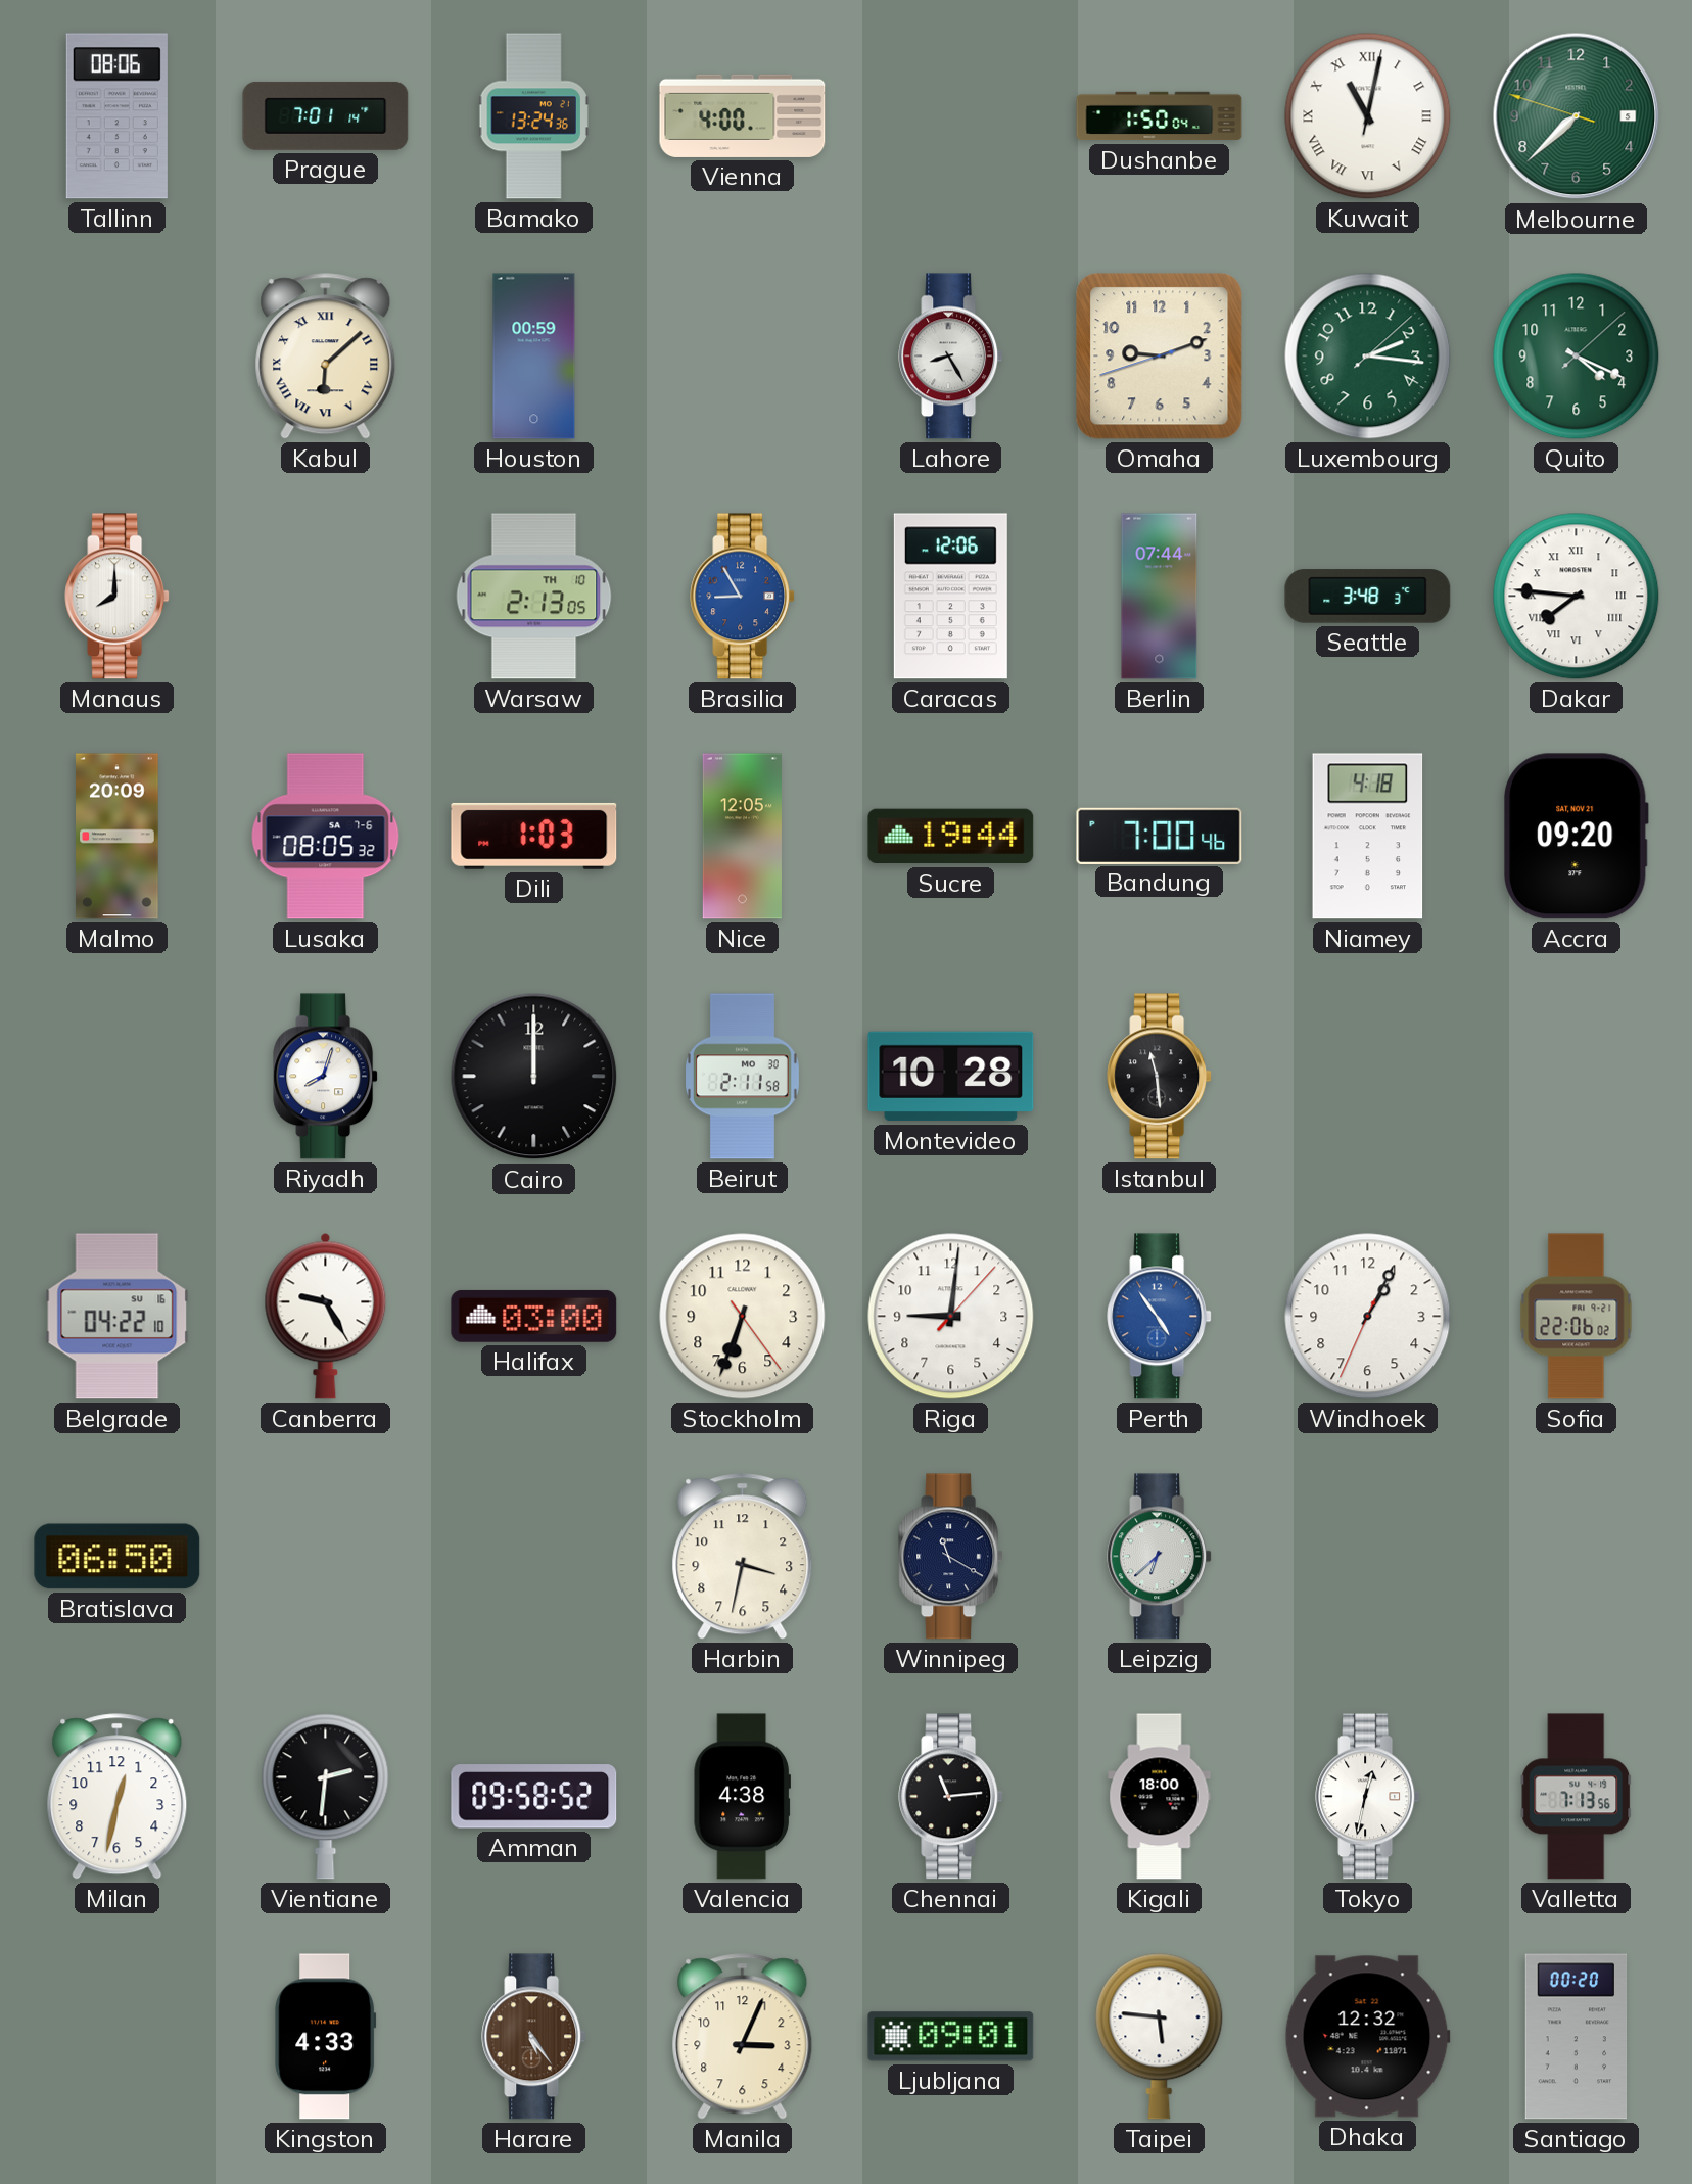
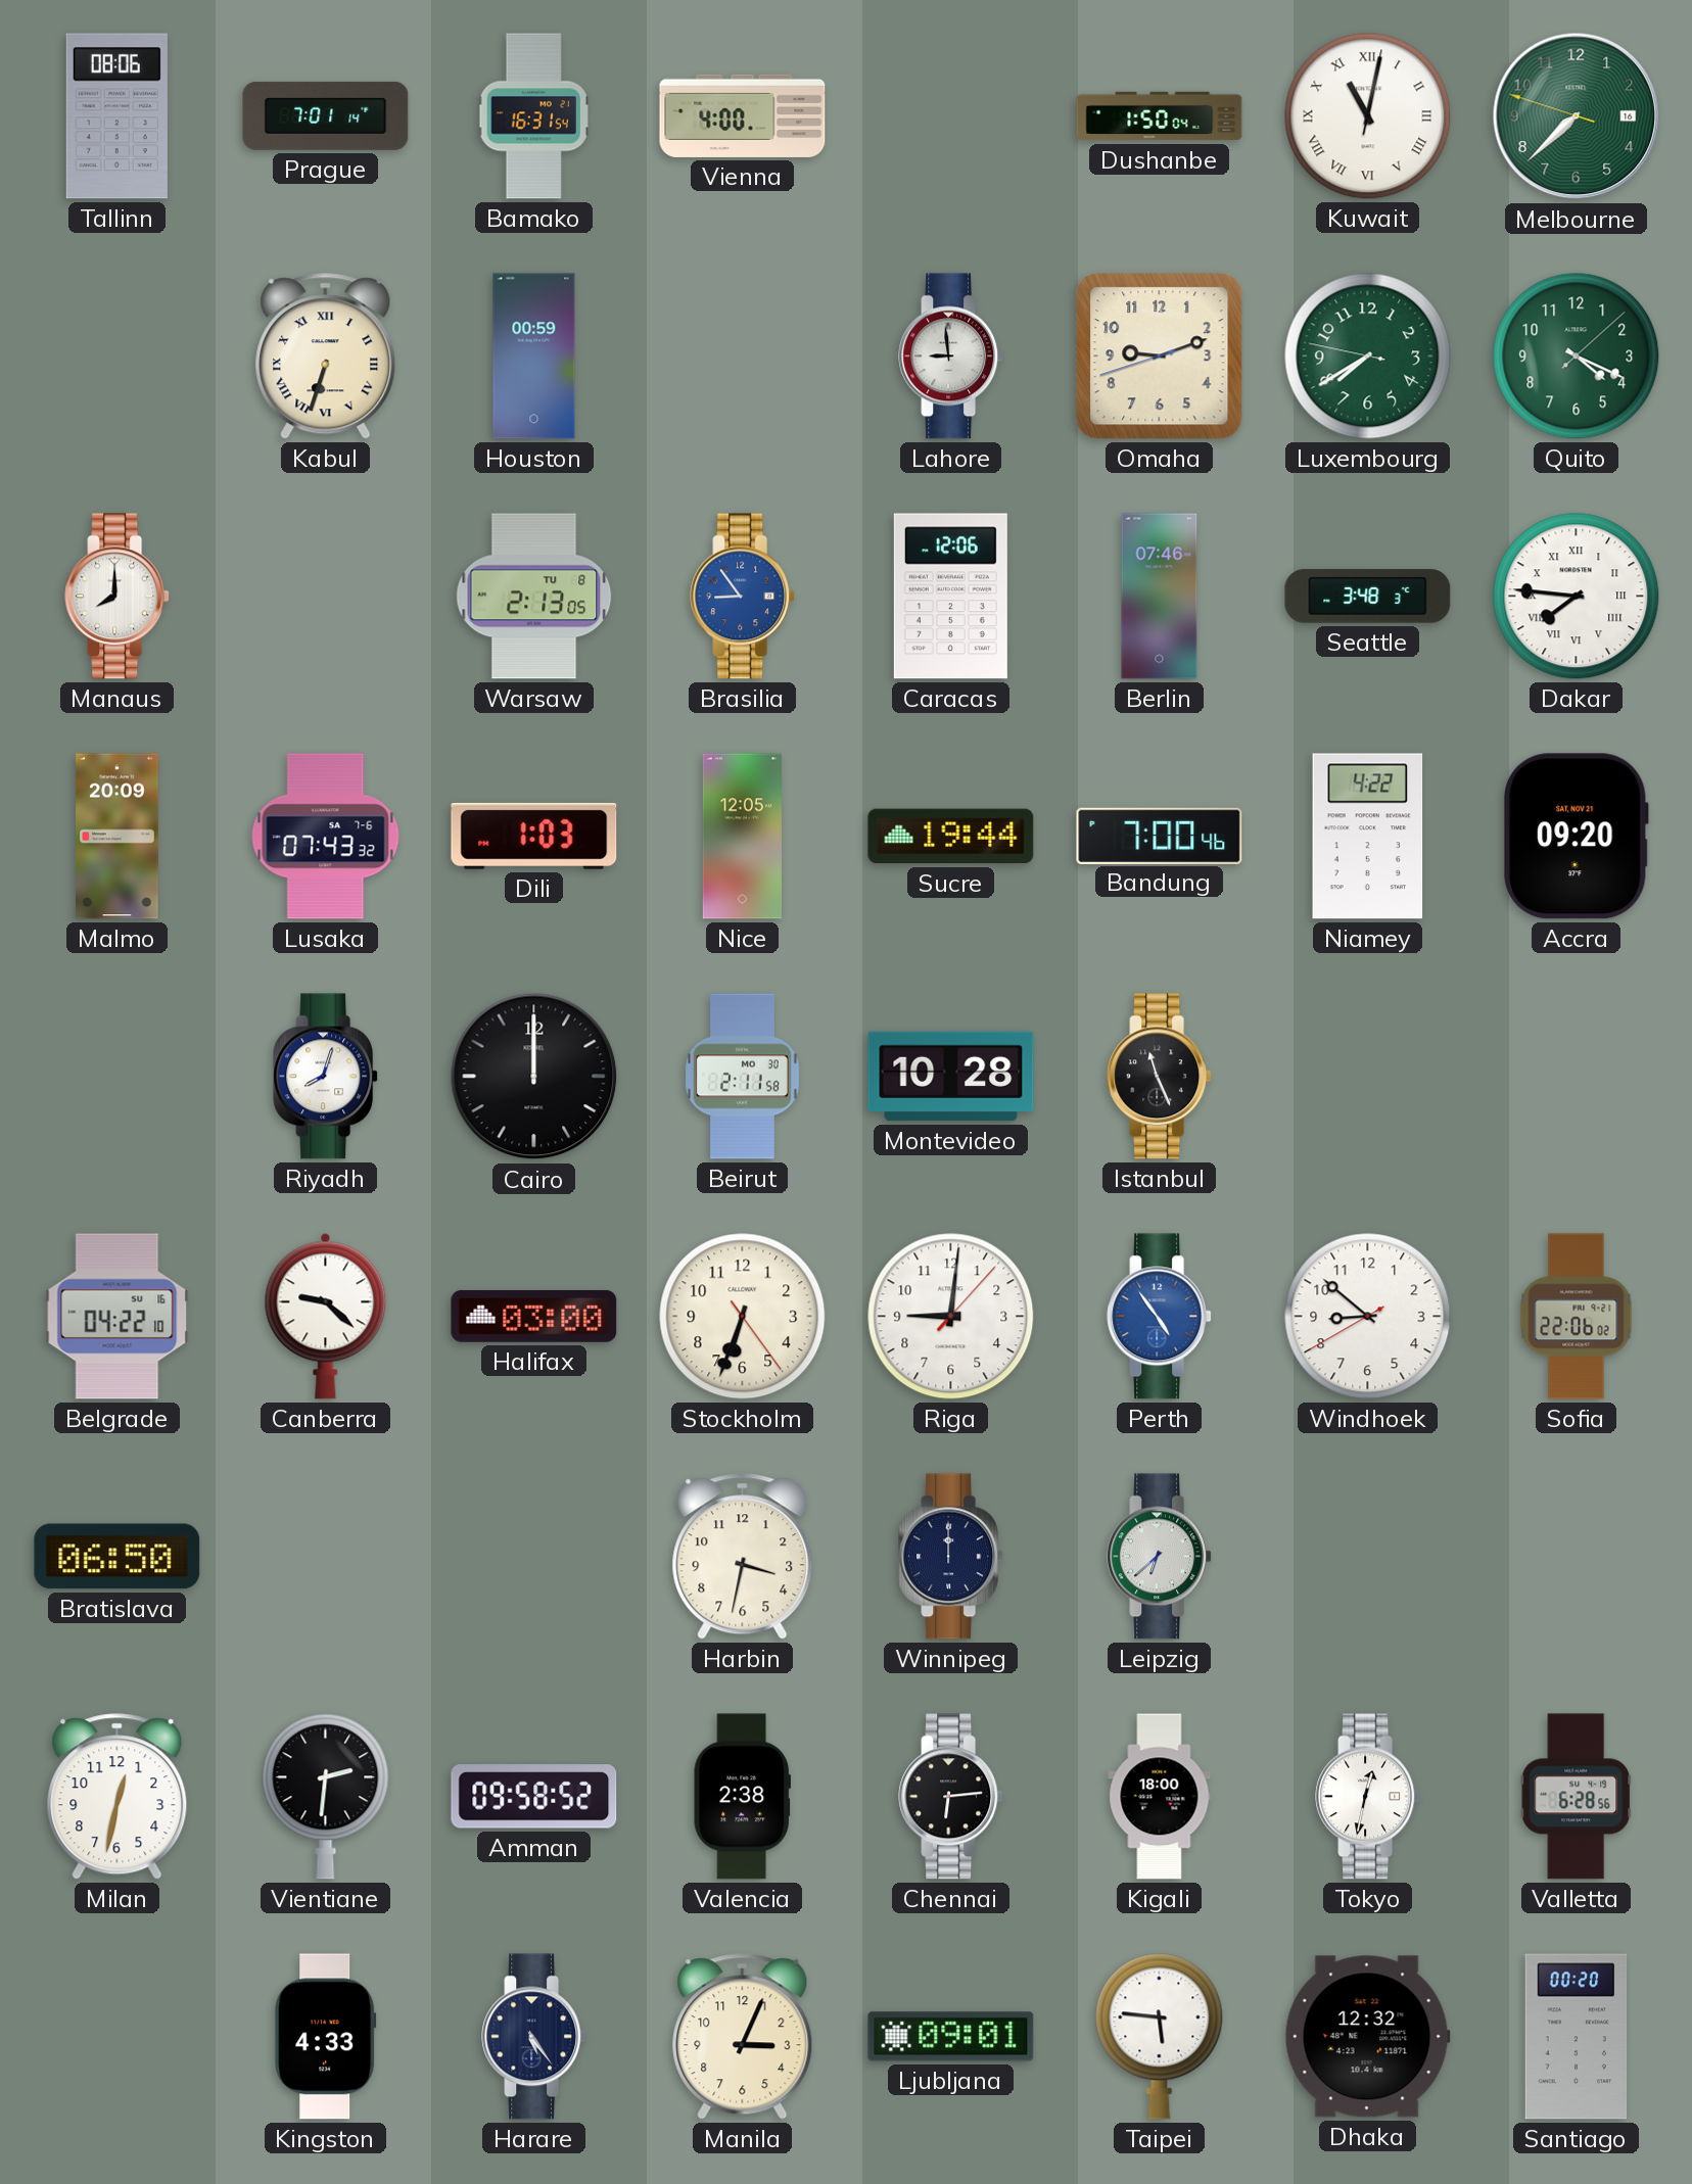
Bamako: 13:24 -> 16:31 (534, 116)
Melbourne date: 5 -> 16 (1577, 116)
Kabul: 6:08 -> 6:33 (326, 357)
Lahore: 8:25 -> 8:59 (951, 357)
Luxembourg: 2:16 -> 7:39 (1368, 357)
Warsaw date: TH 10 -> TU 8 (534, 597)
Brasilia: 8:55 -> 8:54 (743, 597)
Berlin: 07:44 -> 07:46 (1160, 597)
Lusaka: 08:05 -> 07:43 (326, 837)
Niamey: 4:18 -> 4:22 (1368, 837)
Istanbul: 11:29 -> 11:26 (1160, 1077)
Canberra: 9:25 -> 9:22 (326, 1316)
Windhoek: 1:04 -> 8:51 (1368, 1317)
Winnipeg: 11:20 -> 12:00 (951, 1557)
Valencia: 4:38 -> 2:38 (742, 1797)
Chennai: 11:14 -> 6:14 (951, 1797)
Valletta: 7:13 -> 6:28 (1577, 1797)
Harare dial: brown -> navy (534, 2037)
